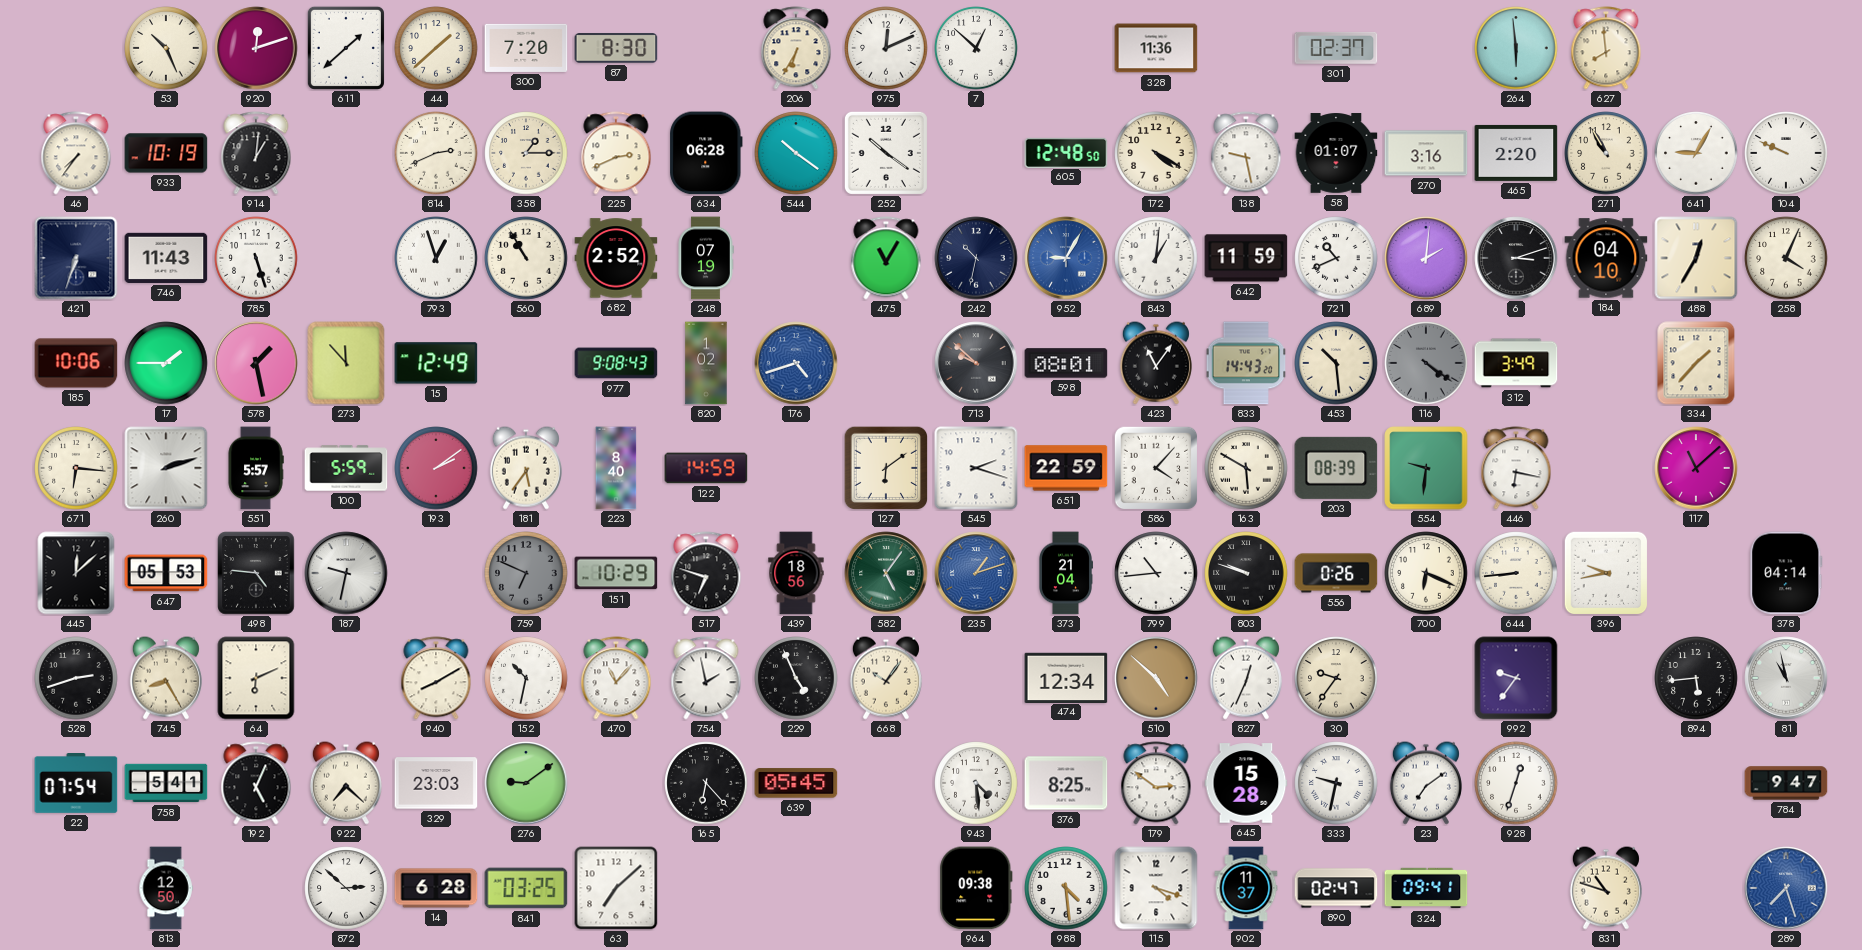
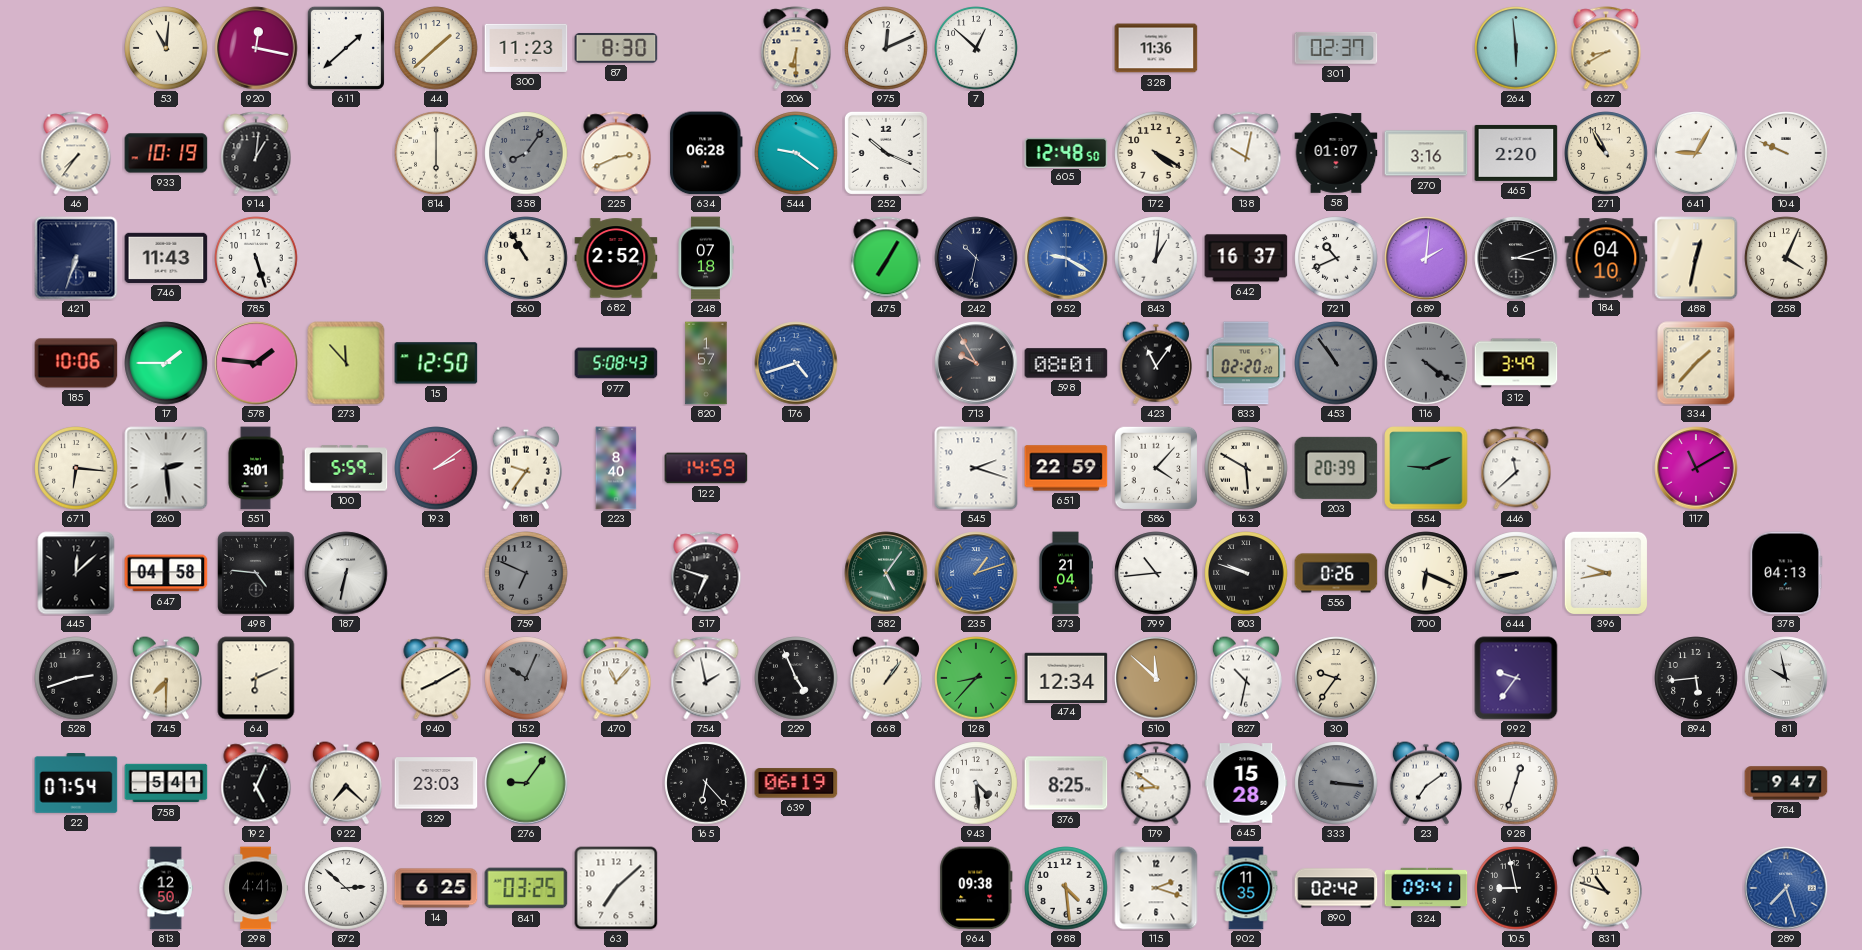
53: 10:26 -> 11:01 (166, 48)
920: 12:12 -> 12:17 (256, 48)
300: 7:20 -> 11:23 (526, 48)
206: 6:35 -> 6:30 (796, 48)
627: 7:59 -> 8:40 (1606, 48)
814: 2:41 -> 6:00 (436, 153)
358: 1:15 -> 8:06 (526, 153)
358 dial: cream -> grey (526, 153)
544: 10:21 -> 9:21 (796, 153)
252: 10:21 -> 10:19 (886, 153)
138: 9:28 -> 10:02 (1246, 153)
793: 12:57 -> none (436, 258)
248: 07:19 -> 07:18 (706, 258)
475: 11:05 -> 7:05 (886, 258)
952: 9:05 -> 9:20 (1066, 258)
642: 11:59 -> 16:37 (1246, 258)
488: 12:35 -> 12:32 (1696, 258)
578: 1:28 -> 1:46 (256, 363)
15: 12:49 -> 12:50 (436, 363)
977: 9:08 -> 5:08 (616, 363)
820: 1:02 -> 1:57 (706, 363)
713: 9:52 -> 9:55 (976, 363)
833: 14:43 -> 02:20 (1246, 363)
453: 10:29 -> 10:54 (1336, 363)
453 dial: cream -> grey (1336, 363)
260: 2:12 -> 2:29 (166, 468)
551: 5:57 -> 3:01 (256, 468)
181: 5:36 -> 9:36 (526, 468)
127: 6:09 -> none (886, 468)
203: 08:39 -> 20:39 (1336, 468)
554: 9:31 -> 9:11 (1426, 468)
446: 6:17 -> 11:38 (1516, 468)
117: 11:08 -> 11:10 (1696, 468)
647: 05:53 -> 04:58 (166, 573)
187: 9:32 -> 6:32 (346, 573)
151: 10:29 -> none (616, 573)
439: 18:56 -> none (796, 573)
644: 8:44 -> 8:42 (1516, 573)
378: 04:14 -> 04:13 (1786, 573)
745: 8:25 -> 7:30 (166, 678)
152: 10:32 -> 10:04 (526, 678)
152 dial: white -> grey (526, 678)
668: 10:06 -> 1:06 (886, 678)
128: none -> 8:37 (976, 678)
510: 4:52 -> 11:52 (1156, 678)
827: 12:34 -> 10:32 (1246, 678)
81: 10:58 -> 9:58 (1786, 678)
276: 9:09 -> 9:06 (526, 783)
639: 05:45 -> 06:19 (796, 783)
179: 2:51 -> 8:51 (1156, 783)
333: 9:32 -> 3:16 (1336, 783)
333 dial: white -> grey (1336, 783)
298: none -> 4:41 (256, 888)
14: 6:28 -> 6:25 (436, 888)
115: 4:18 -> 2:18 (1156, 888)
902: 11:37 -> 11:35 (1246, 888)
890: 02:47 -> 02:42 (1336, 888)
105: none -> 8:58 (1516, 888)
